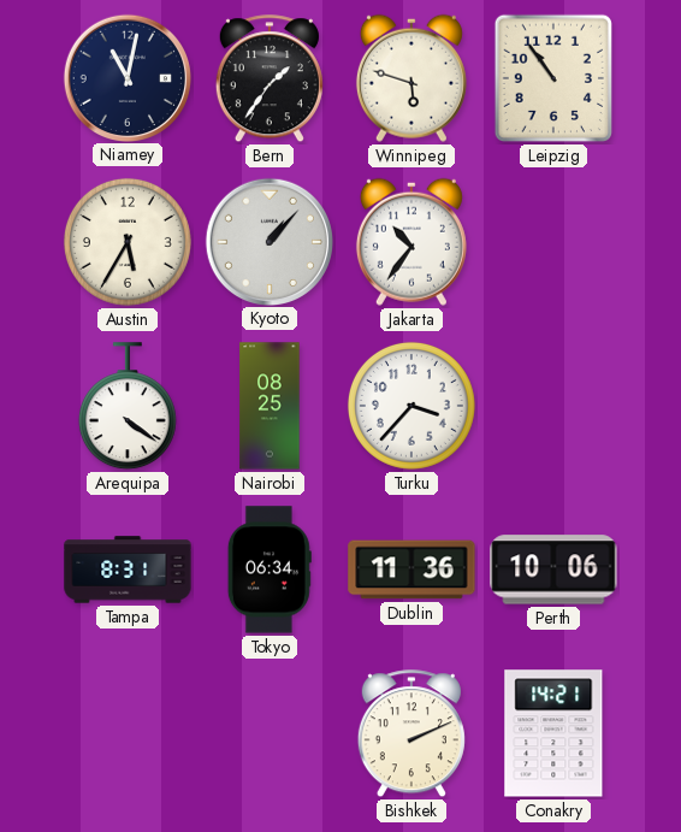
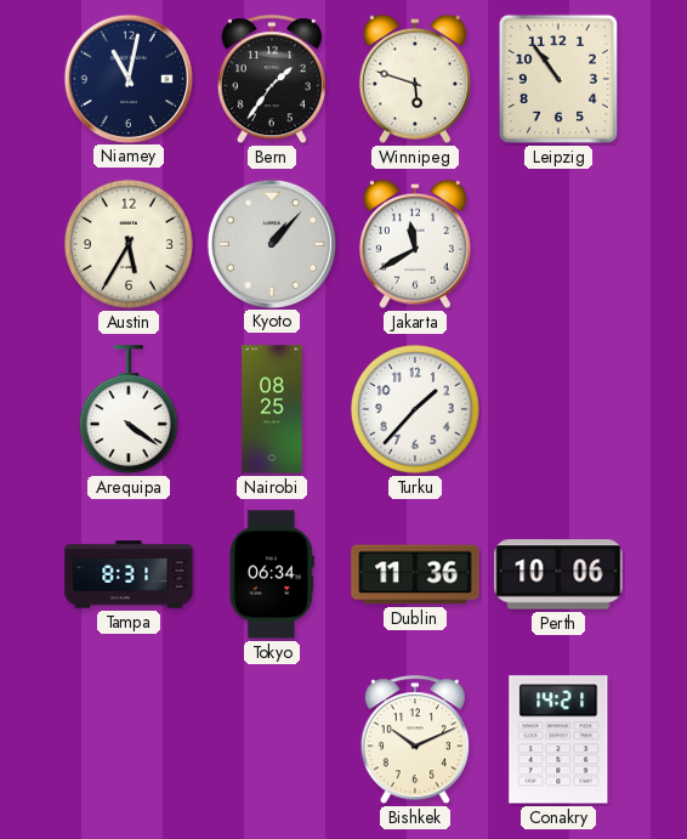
Jakarta: 10:36 -> 11:40 (415, 244)
Turku: 3:37 -> 1:37 (415, 409)
Bishkek: 2:11 -> 10:11 (415, 741)
